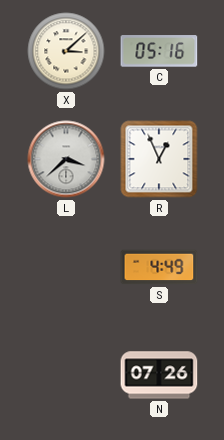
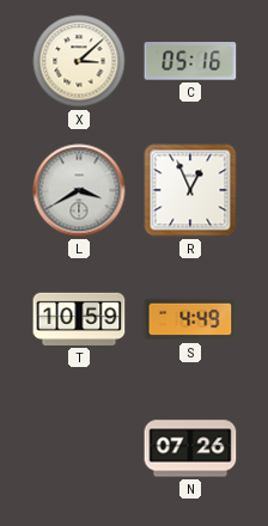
L: 3:38 -> 3:40 (79, 190)
T: none -> 10:59 (79, 319)
